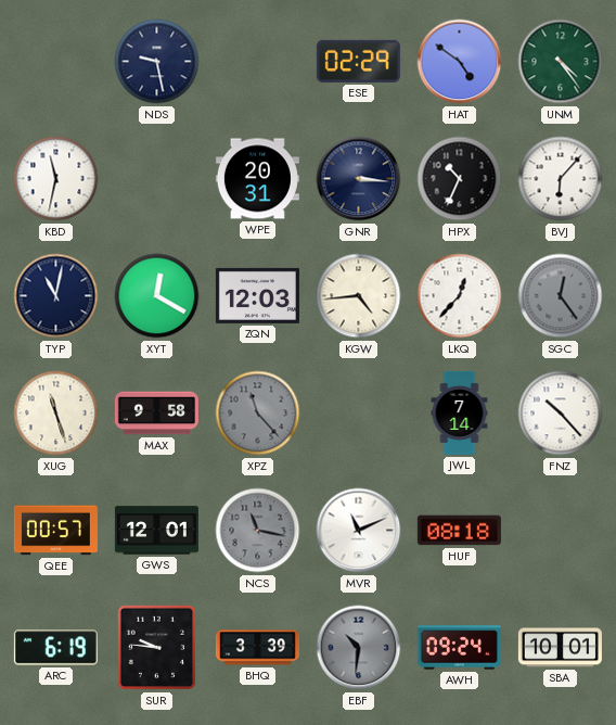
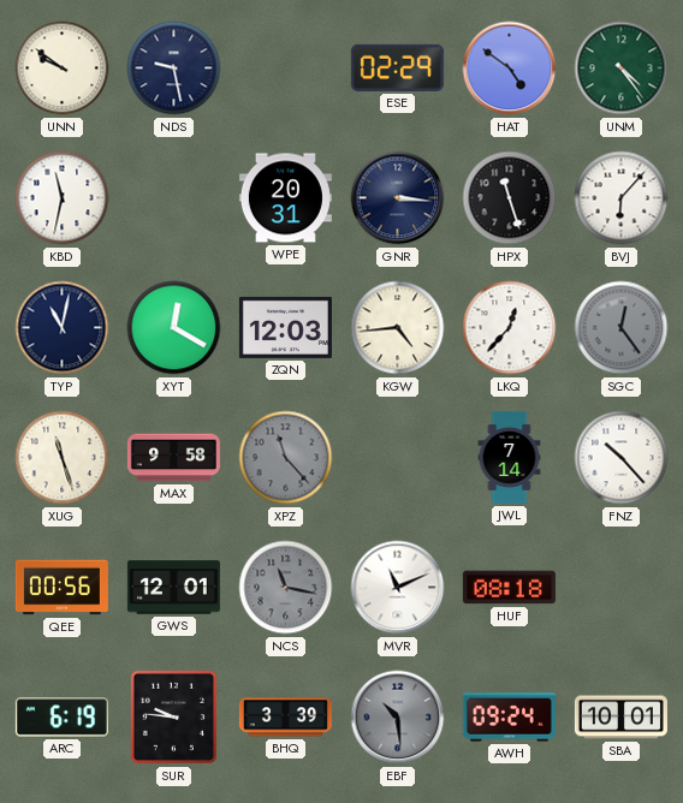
UNN: none -> 9:51 (63, 69)
HPX: 10:34 -> 11:27 (510, 198)
QEE: 00:57 -> 00:56 (61, 588)
EBF: 10:31 -> 10:29 (398, 718)
